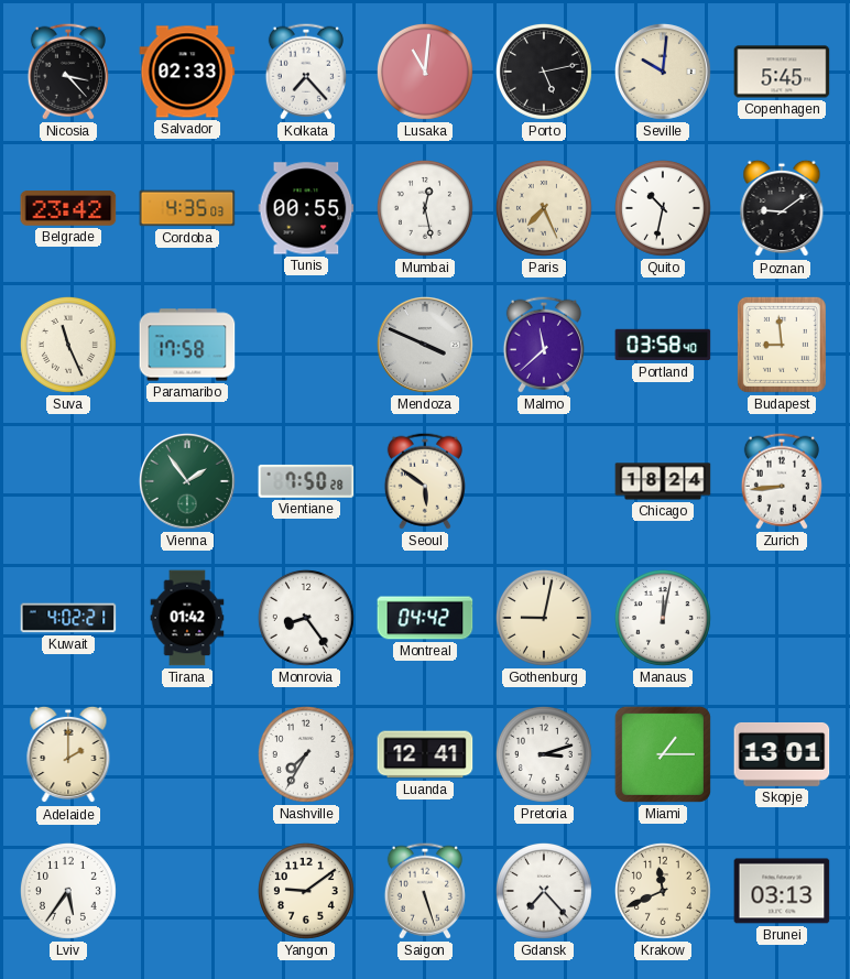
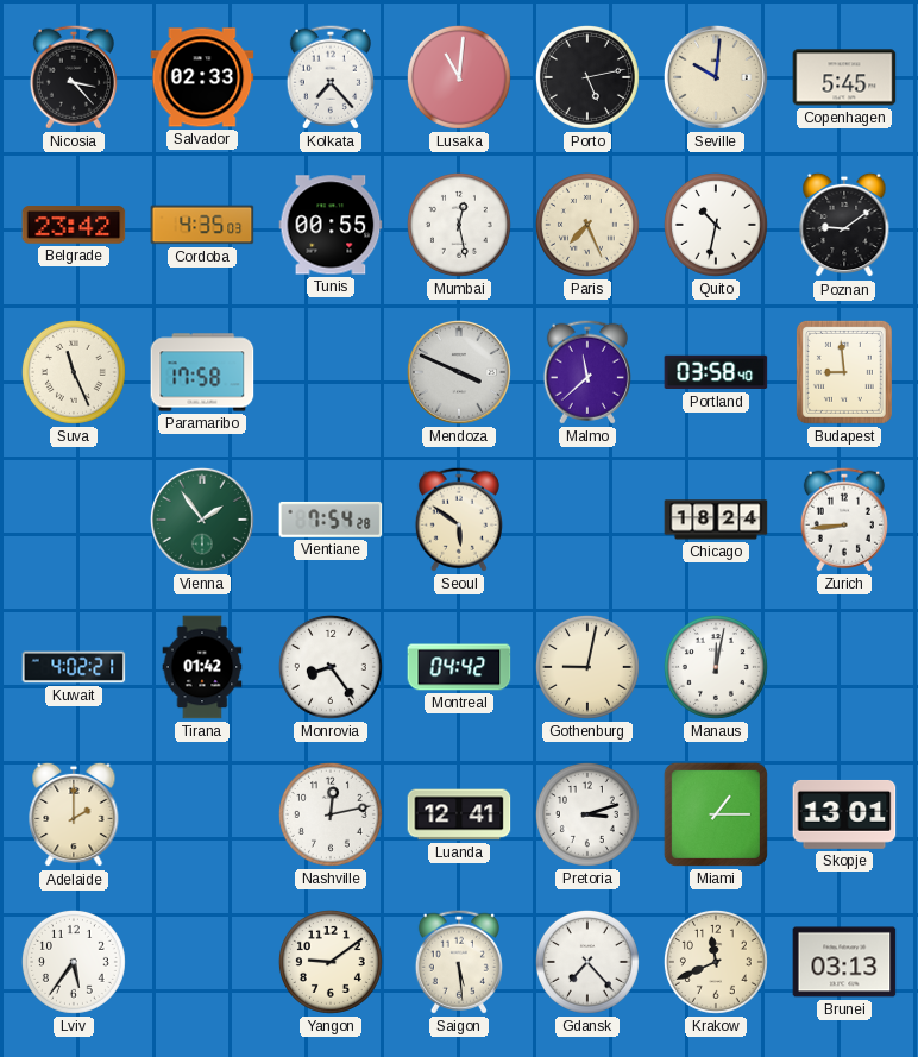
Vientiane: 7:50 -> 7:54 (331, 520)
Nashville: 7:35 -> 12:13 (331, 814)
Saigon: 5:27 -> 5:29 (459, 962)
